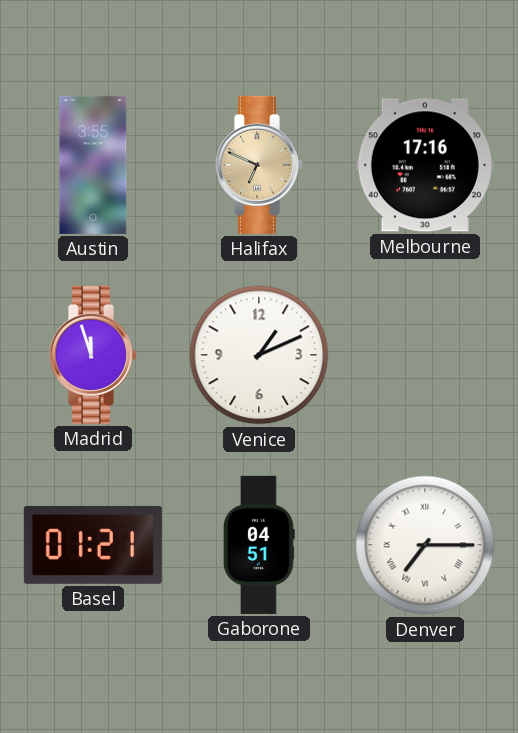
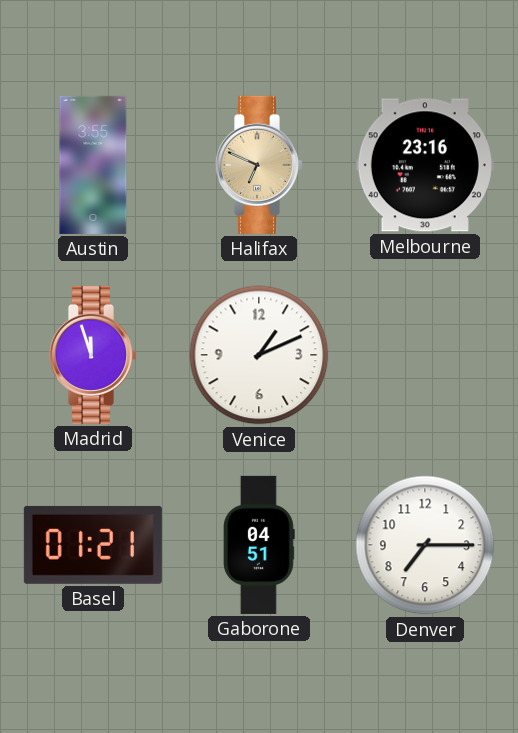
Melbourne: 17:16 -> 23:16 (425, 165)
Denver numerals: Roman -> Arabic (425, 545)
